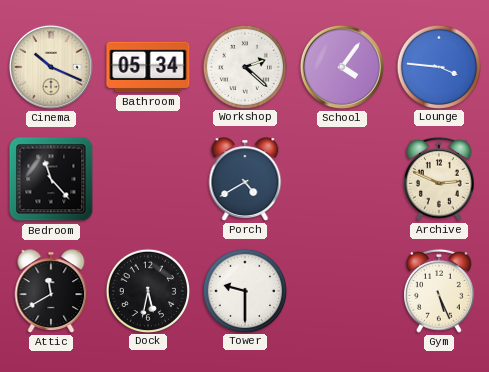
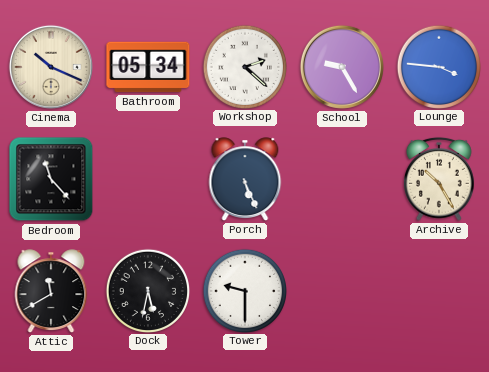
School: 4:06 -> 9:25 (342, 67)
Porch: 4:40 -> 5:26 (245, 179)
Archive: 2:49 -> 10:25 (440, 179)
Gym: 5:26 -> none (440, 291)
